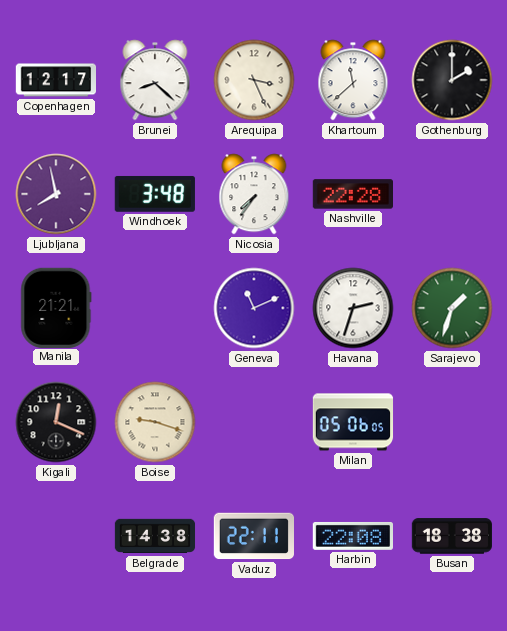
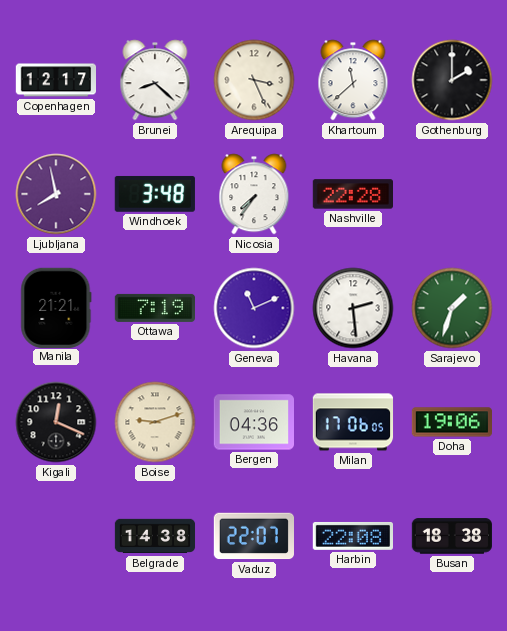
Ottawa: none -> 7:19 (154, 308)
Havana: 2:33 -> 2:29 (353, 308)
Boise: 9:18 -> 9:12 (155, 422)
Bergen: none -> 04:36 (254, 422)
Milan: 05:06 -> 17:06 (353, 422)
Doha: none -> 19:06 (451, 422)
Vaduz: 22:11 -> 22:07 (253, 536)
